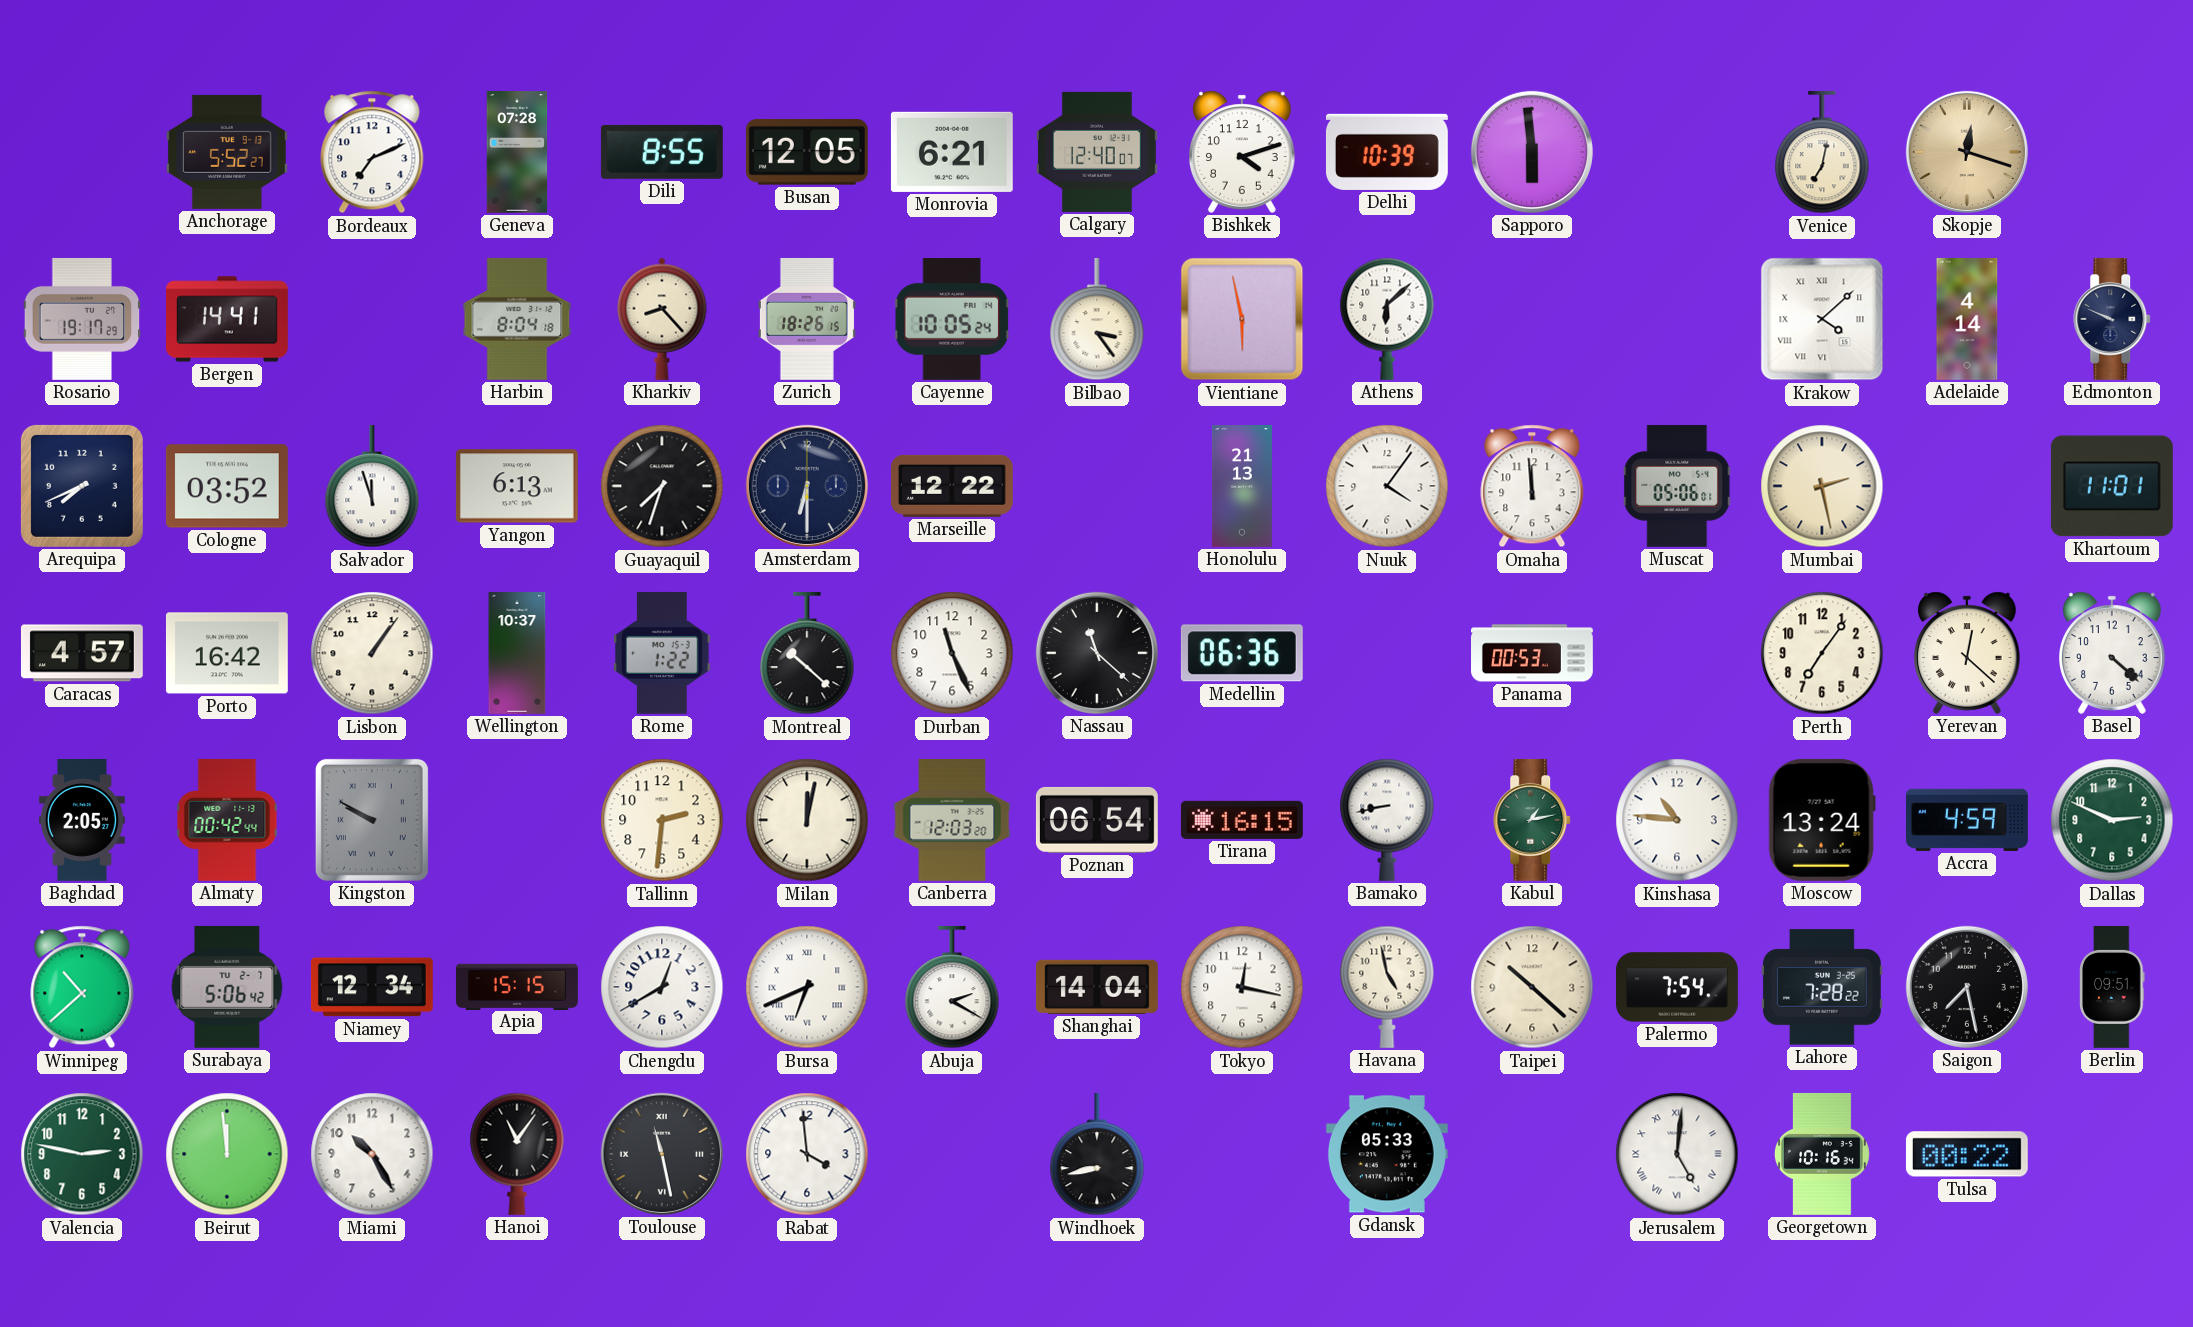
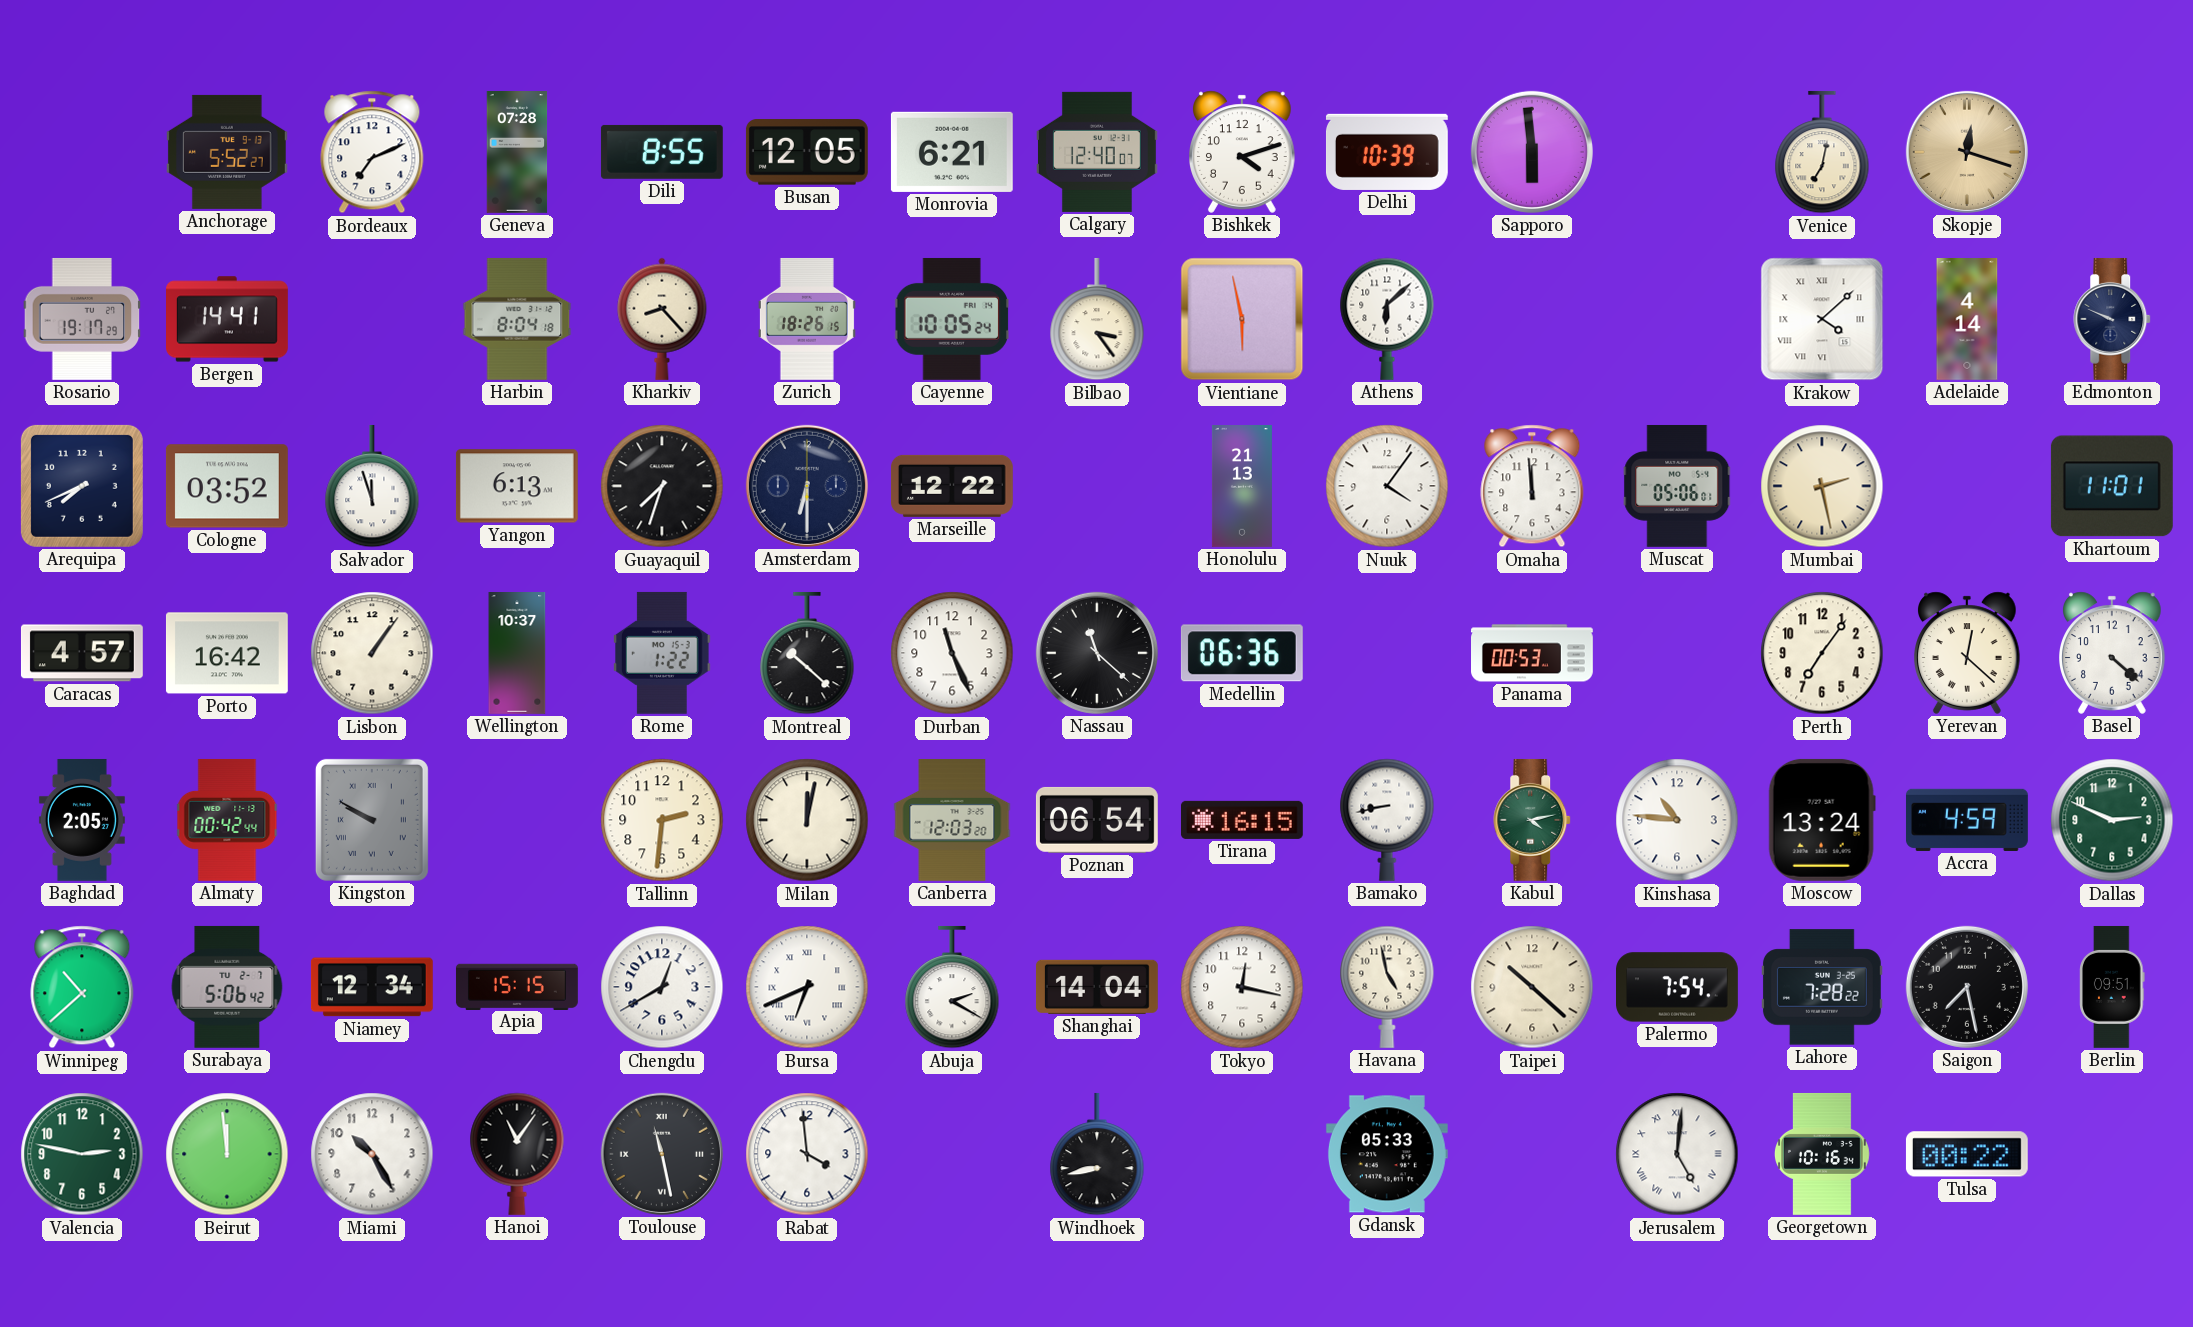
Kabul: 1:13 -> 4:13 (1533, 820)
